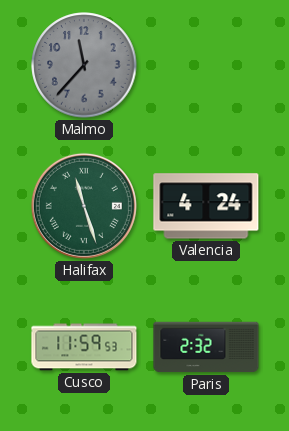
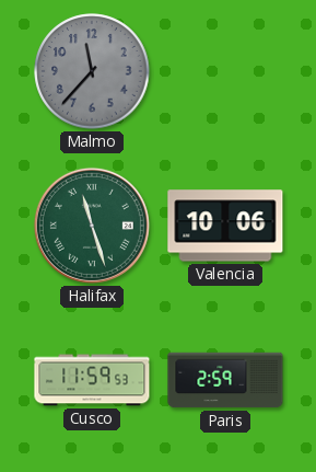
Valencia: 4:24 -> 10:06 (225, 226)
Paris: 2:32 -> 2:59 (225, 380)
